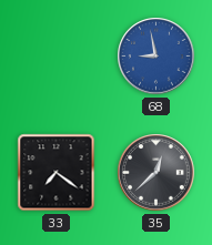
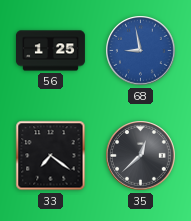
56: none -> 1:25 (50, 51)
